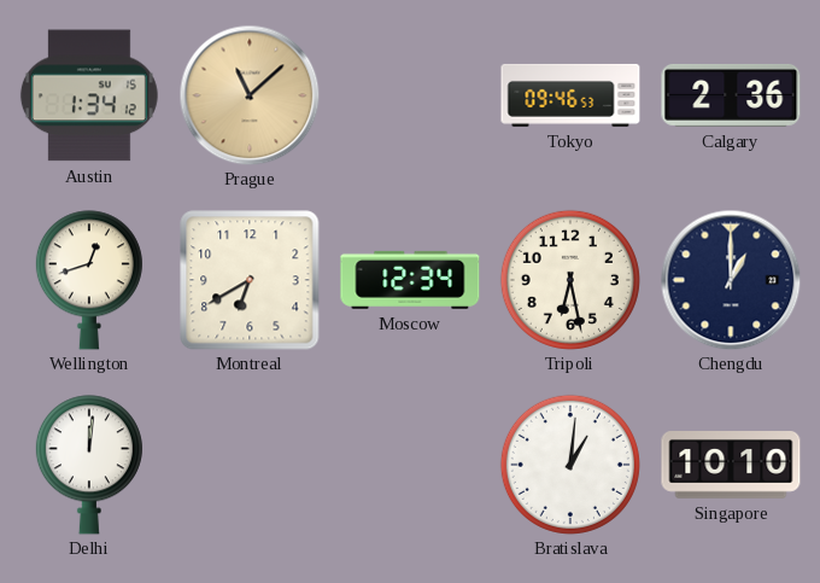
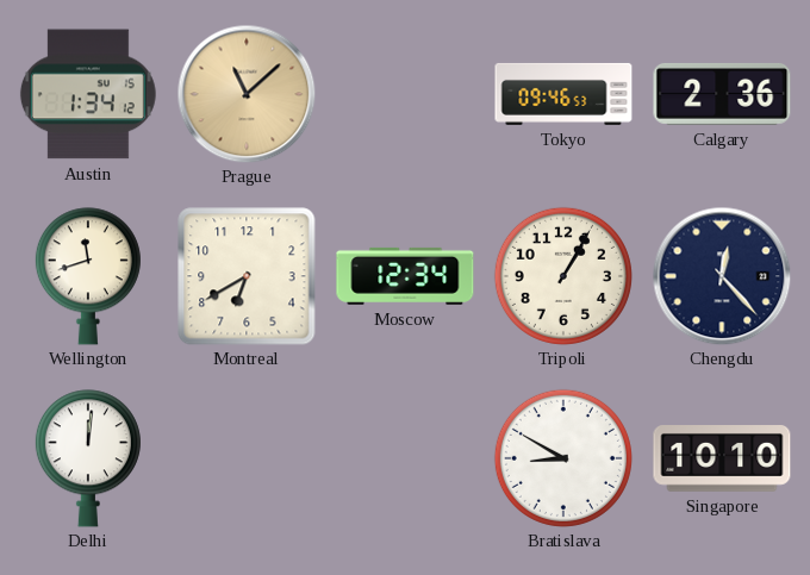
Wellington: 12:42 -> 11:42 (88, 276)
Tripoli: 6:28 -> 1:05 (563, 276)
Chengdu: 1:00 -> 12:23 (722, 276)
Bratislava: 1:01 -> 8:50 (563, 458)
